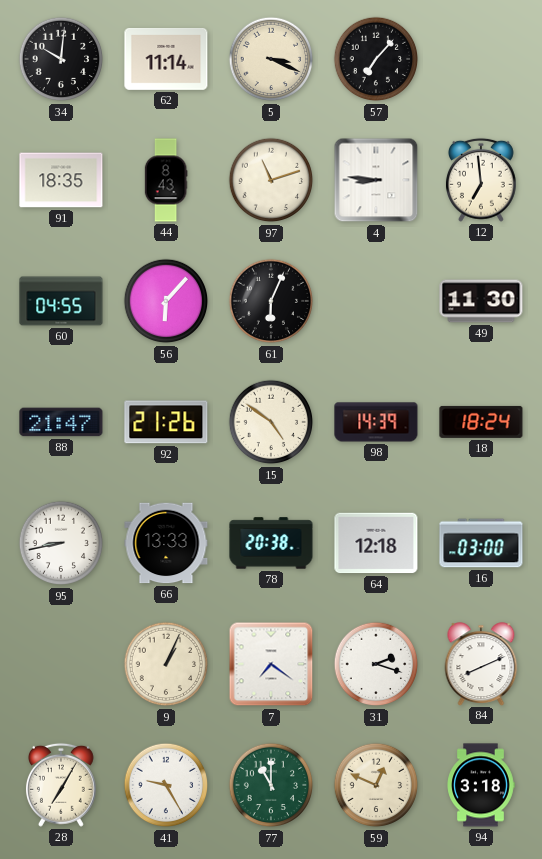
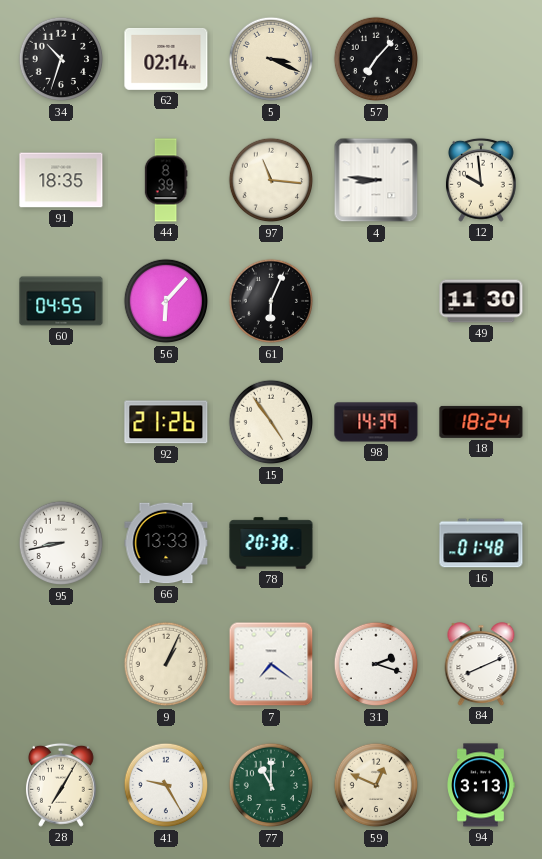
34: 10:01 -> 10:33 (61, 59)
62: 11:14 -> 02:14 (166, 59)
44: 8:43 -> 8:39 (166, 180)
97: 11:12 -> 11:16 (271, 180)
12: 6:59 -> 9:59 (481, 180)
88: 21:47 -> none (61, 422)
15: 4:51 -> 4:54 (271, 422)
64: 12:18 -> none (376, 543)
16: 03:00 -> 01:48 (481, 543)
94: 3:18 -> 3:13 (481, 785)
